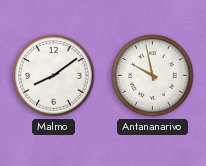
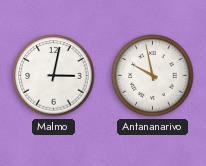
Malmo: 8:09 -> 3:02 (54, 76)
